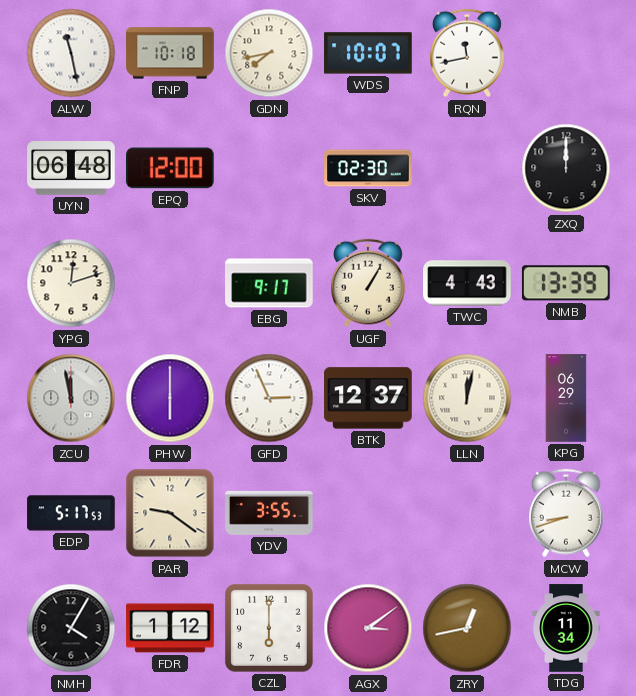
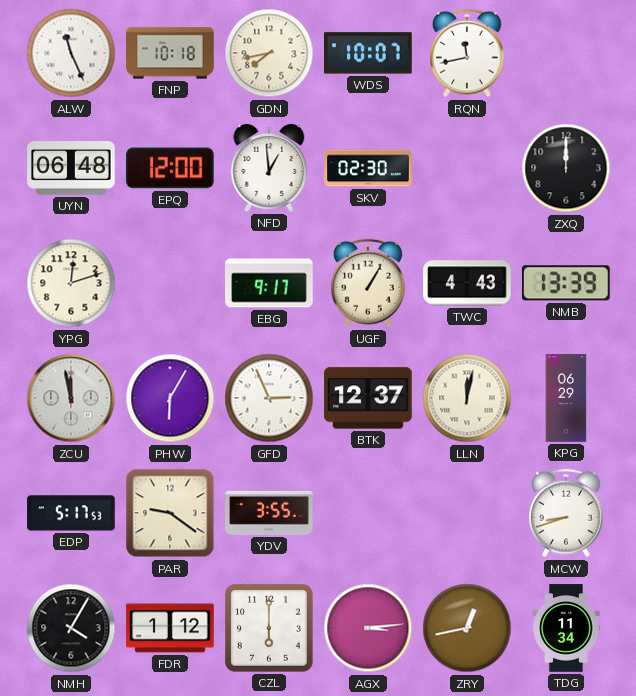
ALW: 11:28 -> 11:26 (71, 53)
NFD: none -> 12:59 (269, 168)
PHW: 6:00 -> 6:05 (170, 398)
AGX: 3:09 -> 3:14 (368, 628)
